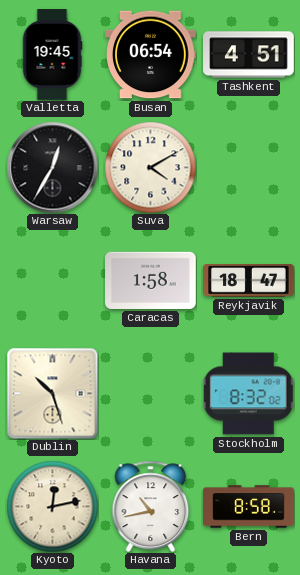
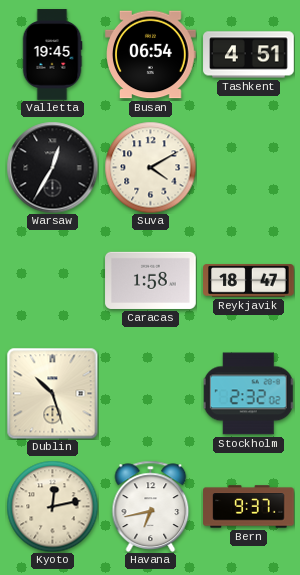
Stockholm: 8:32 -> 2:32 (248, 394)
Havana: 10:43 -> 6:43 (151, 506)
Bern: 8:58 -> 9:37 (249, 507)
